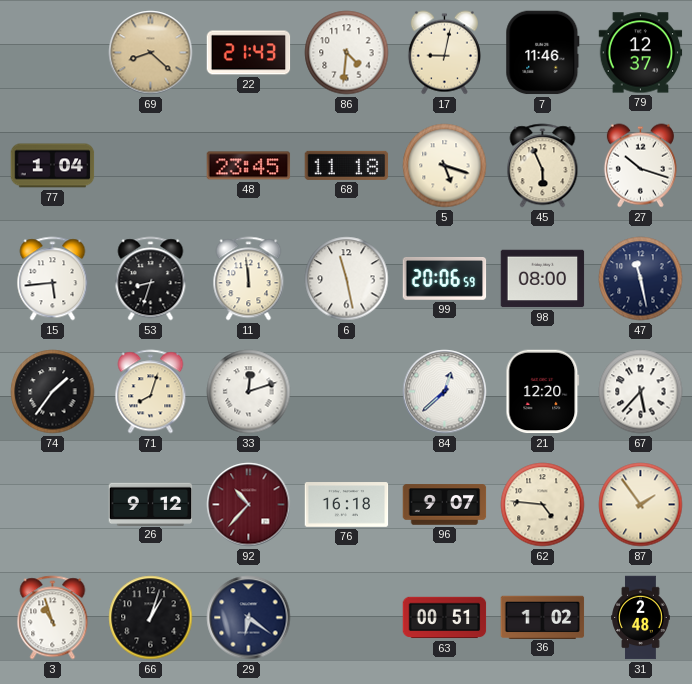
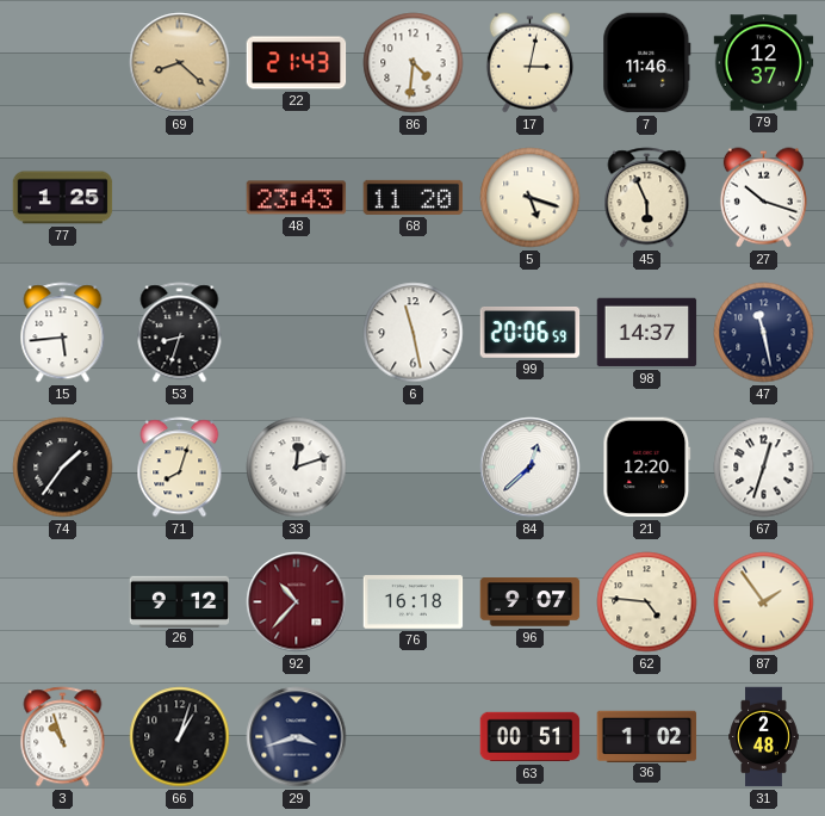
17: 9:02 -> 3:02 (529, 63)
77: 1:04 -> 1:25 (63, 198)
48: 23:45 -> 23:43 (297, 198)
68: 11:18 -> 11:20 (414, 197)
11: 11:59 -> none (249, 279)
98: 08:00 -> 14:37 (647, 333)
67: 5:37 -> 12:33 (764, 468)
29: 6:21 -> 3:42 (297, 737)
